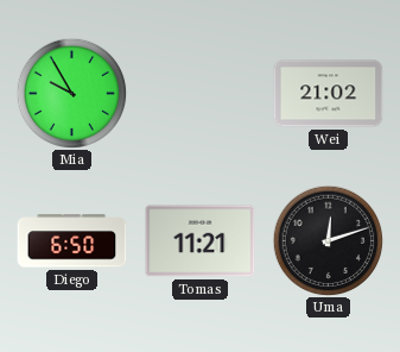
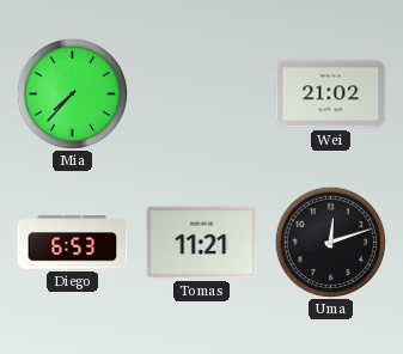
Mia: 9:55 -> 7:37 (72, 93)
Diego: 6:50 -> 6:53 (73, 243)
